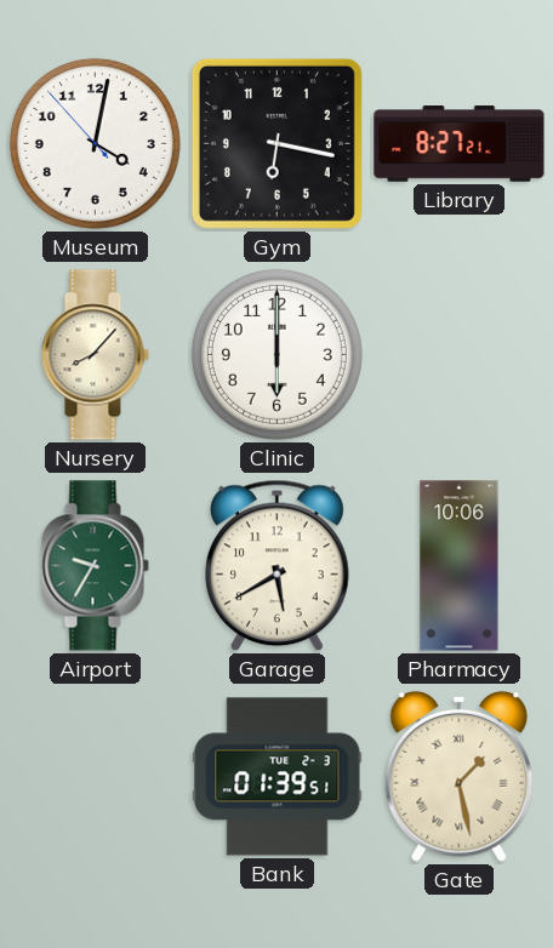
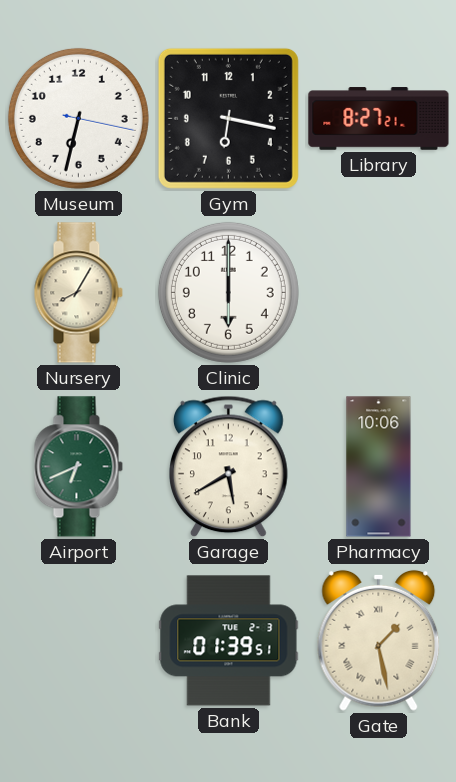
Museum: 4:01 -> 6:32 (78, 118)
Nursery: 8:07 -> 8:05 (78, 293)
Airport: 9:35 -> 6:41 (78, 467)
